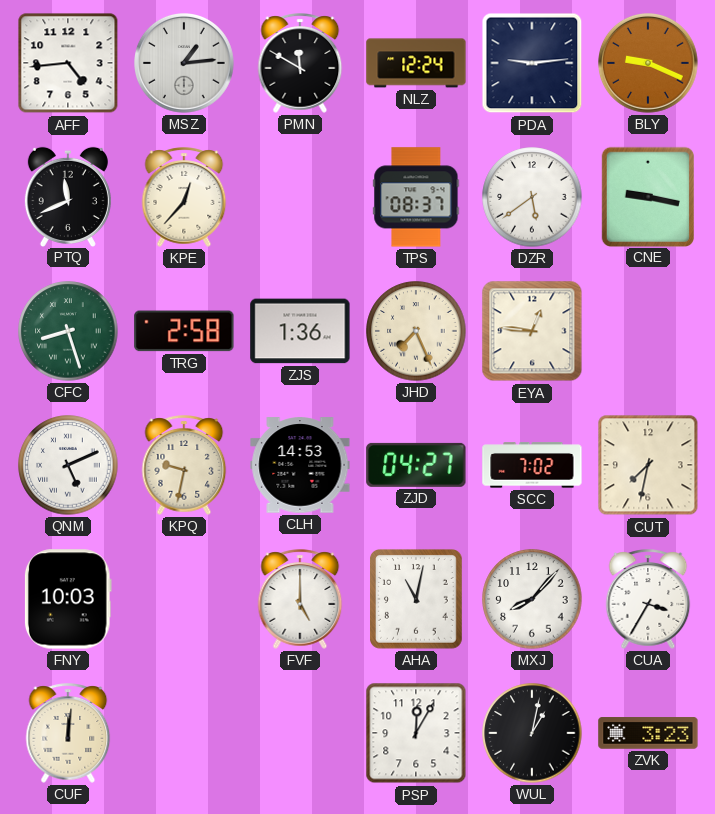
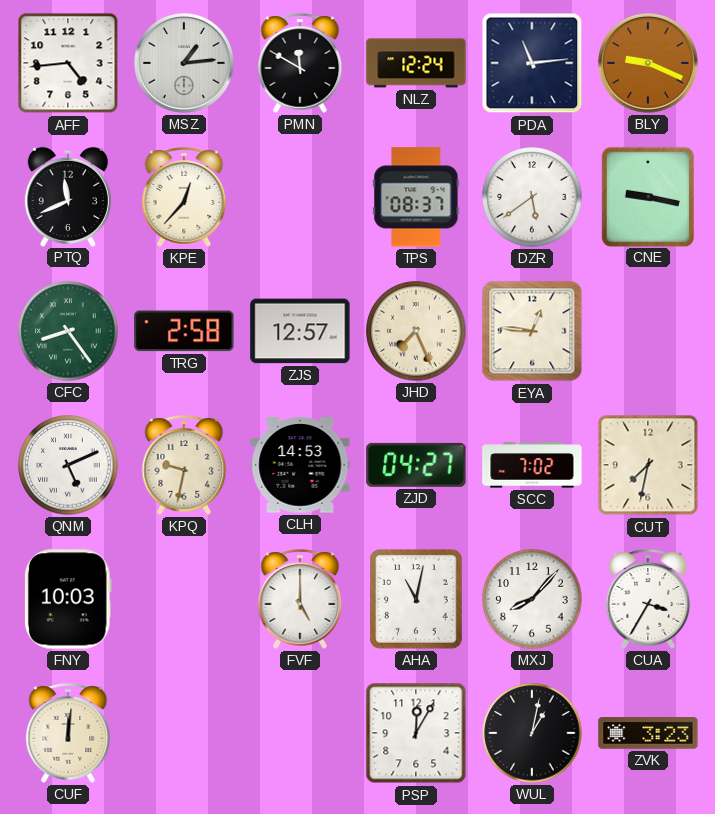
PDA: 9:14 -> 11:14 (532, 63)
CFC: 8:27 -> 8:24 (68, 331)
ZJS: 1:36 -> 12:57 (300, 331)
